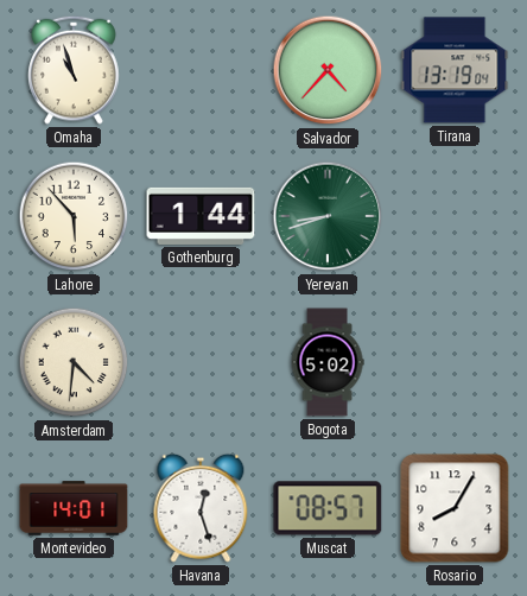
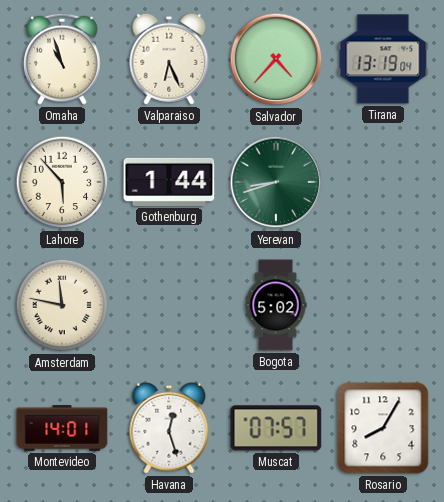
Valparaiso: none -> 6:26 (169, 59)
Amsterdam: 4:31 -> 11:47 (62, 305)
Muscat: 08:57 -> 07:57 (276, 428)
